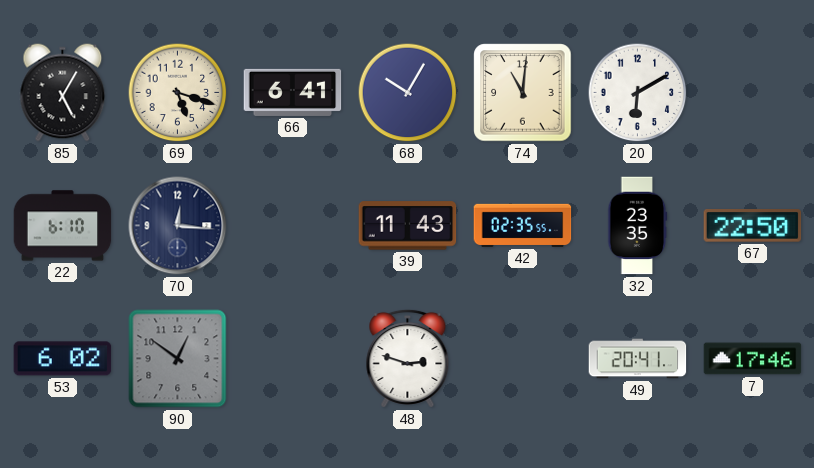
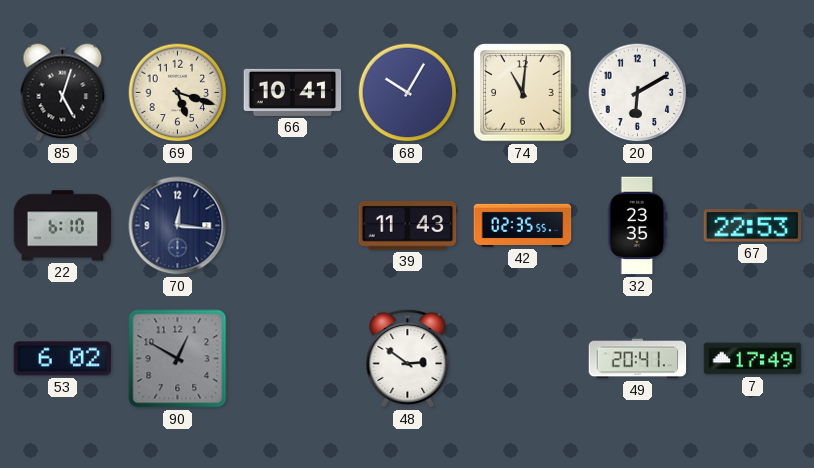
85: 5:05 -> 5:03 (63, 93)
66: 6:41 -> 10:41 (293, 92)
67: 22:50 -> 22:53 (753, 226)
90: 12:51 -> 12:50 (178, 359)
48: 2:48 -> 2:51 (408, 358)
7: 17:46 -> 17:49 (753, 359)
